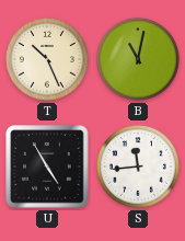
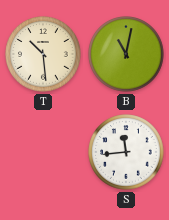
T: 10:26 -> 10:29 (43, 54)
U: 4:55 -> none (47, 167)
